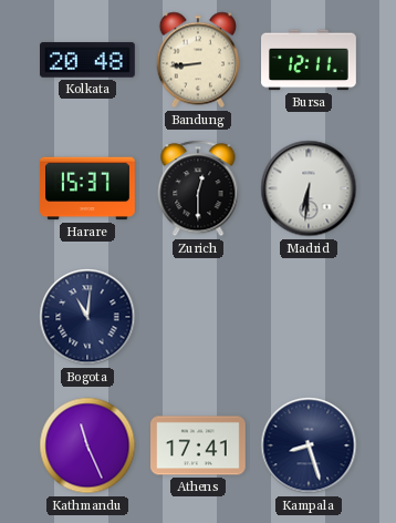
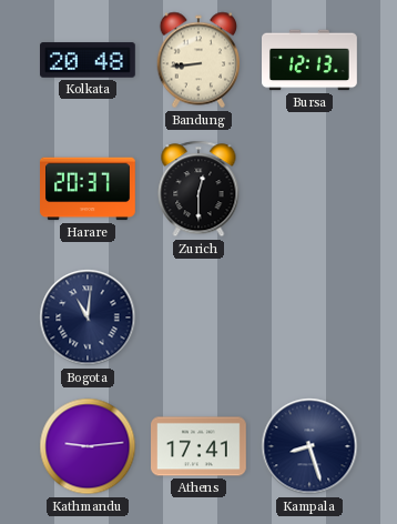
Bursa: 12:11 -> 12:13 (311, 60)
Harare: 15:37 -> 20:37 (89, 189)
Madrid: 6:31 -> none (309, 188)
Kathmandu: 11:26 -> 9:14 (88, 446)
